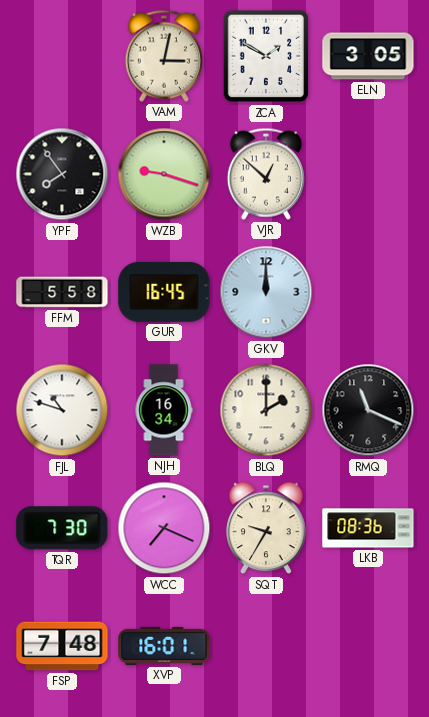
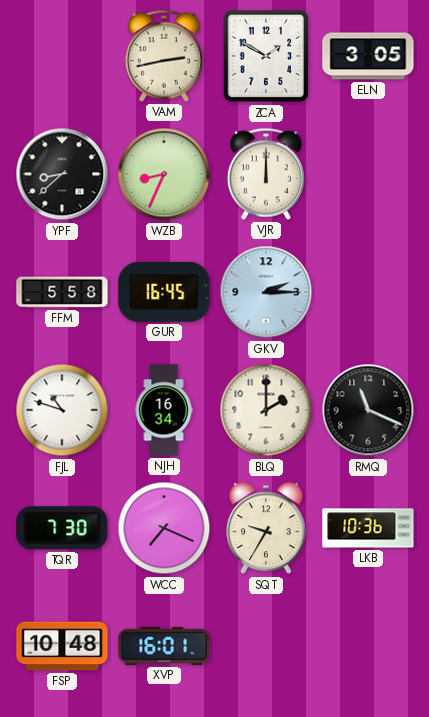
VAM: 3:02 -> 2:43 (164, 56)
YPF: 7:54 -> 8:38 (62, 174)
WZB: 9:18 -> 8:34 (164, 174)
VJR: 12:52 -> 12:00 (266, 174)
GKV: 12:00 -> 2:15 (266, 292)
LKB: 08:36 -> 10:36 (368, 528)
FSP: 7:48 -> 10:48 (62, 646)
